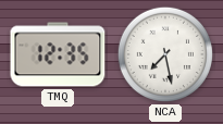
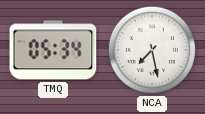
TMQ: 12:35 -> 05:34 (53, 50)
